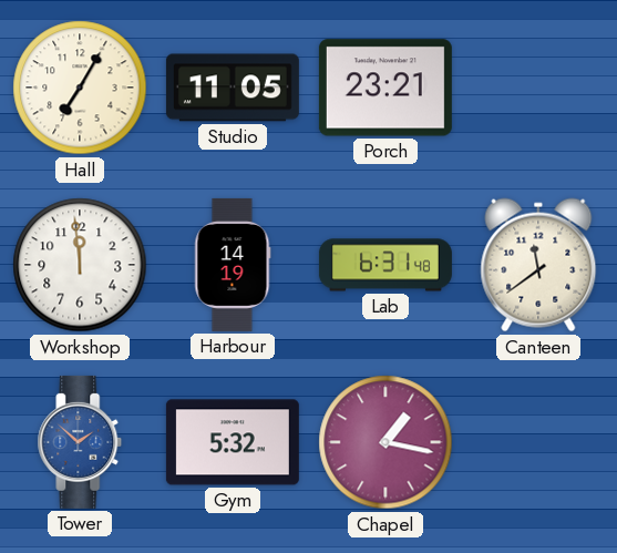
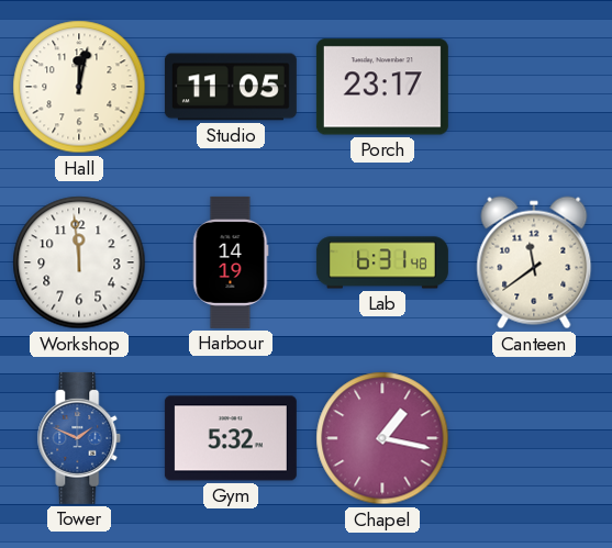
Hall: 7:05 -> 12:02 (79, 87)
Porch: 23:21 -> 23:17 (382, 87)
Tower: 1:52 -> 1:49 (79, 438)
